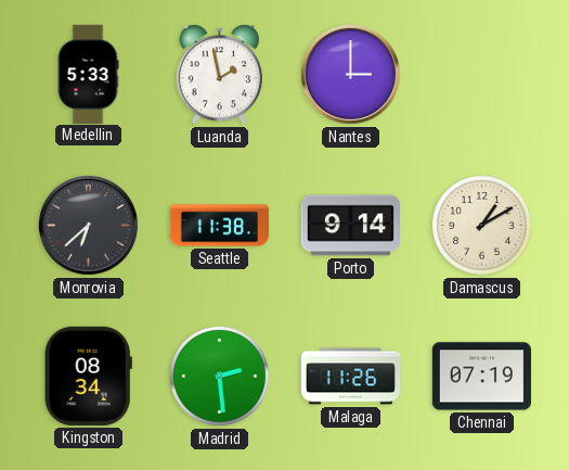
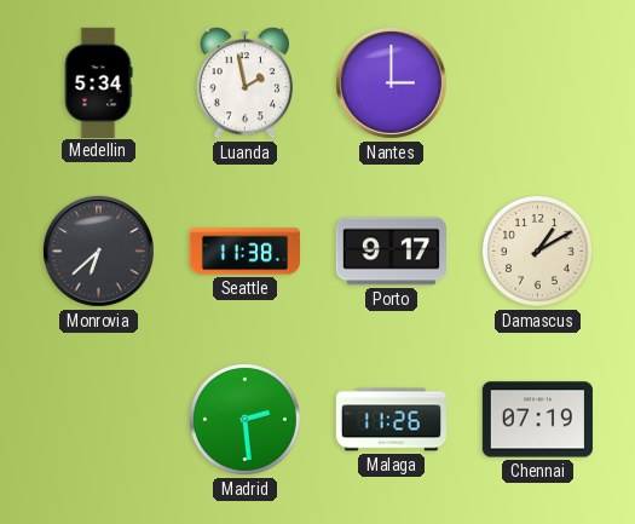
Medellin: 5:33 -> 5:34 (98, 82)
Porto: 9:14 -> 9:17 (391, 252)
Kingston: 08:34 -> none (88, 376)
